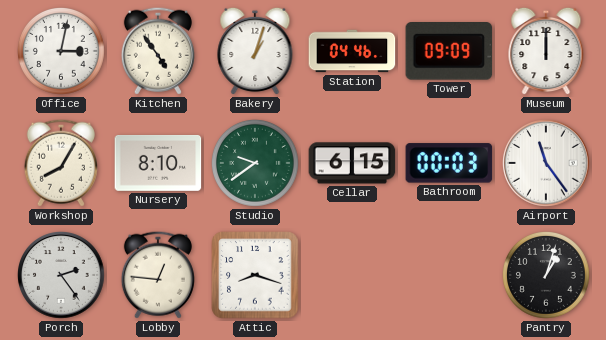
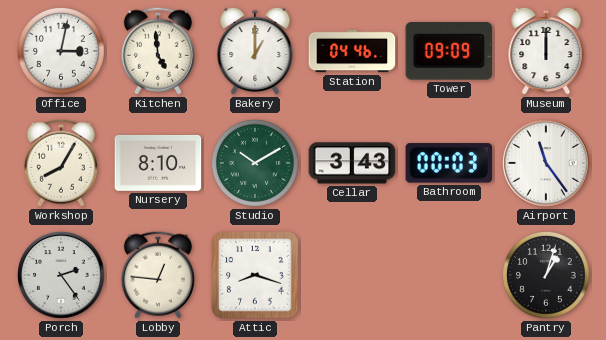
Kitchen: 4:54 -> 4:59 (158, 51)
Bakery: 1:03 -> 1:00 (255, 51)
Studio: 9:39 -> 10:10 (255, 163)
Cellar: 6:15 -> 3:43 (352, 163)
